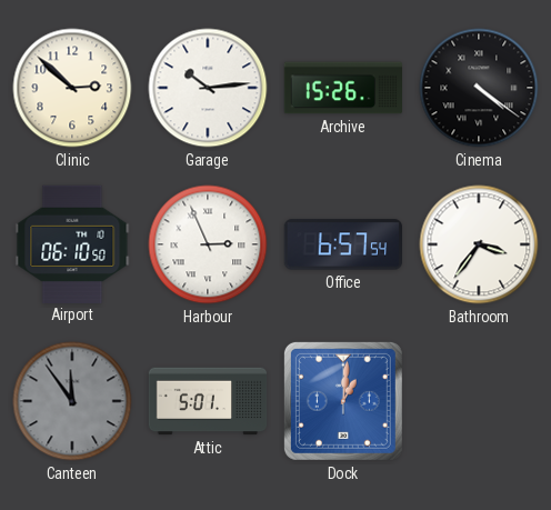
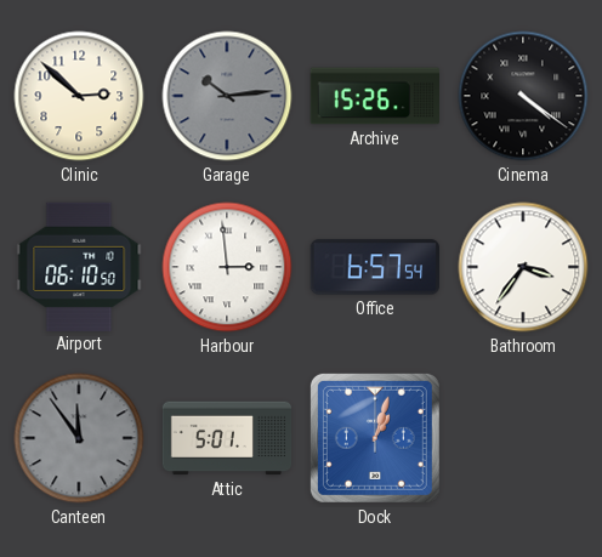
Garage dial: white -> grey (227, 96)
Harbour: 2:56 -> 2:59 (227, 267)
Dock: 1:01 -> 1:03 (375, 438)
